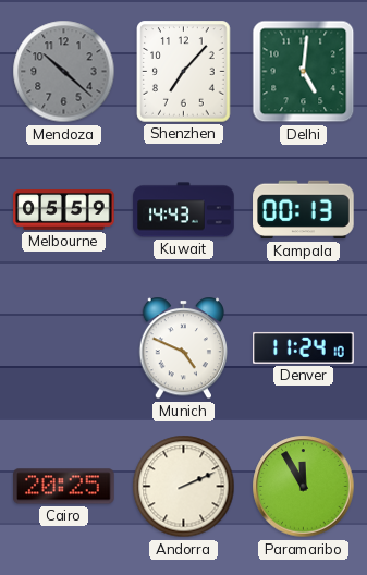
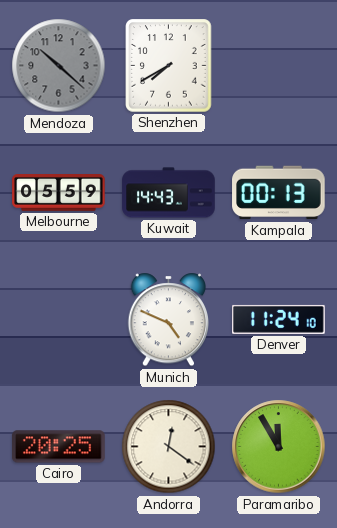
Shenzhen: 7:07 -> 7:40 (169, 66)
Delhi: 5:01 -> none (304, 72)
Andorra: 2:11 -> 12:21 (169, 447)
